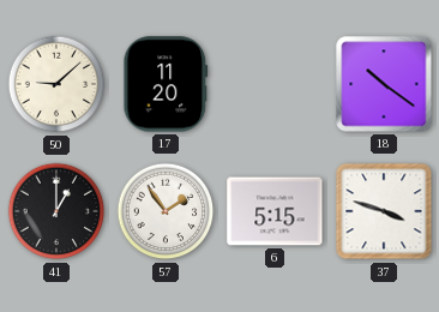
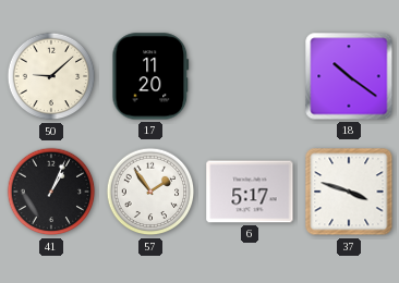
41: 1:00 -> 1:04 (51, 192)
6: 5:15 -> 5:17 (250, 192)
